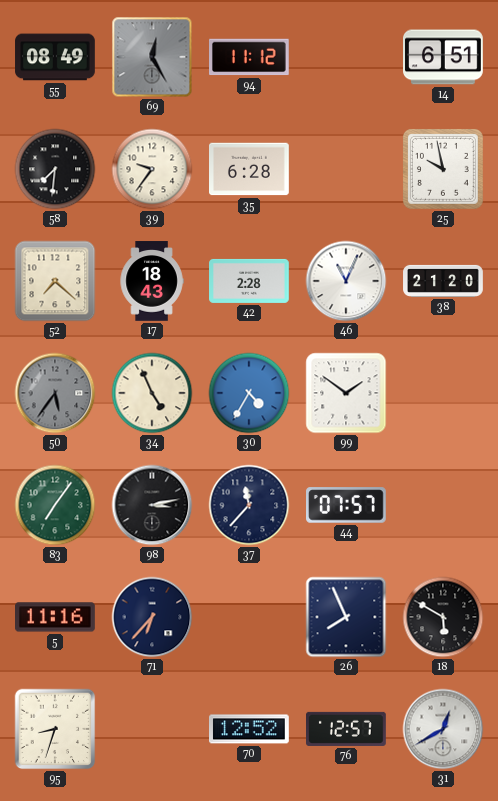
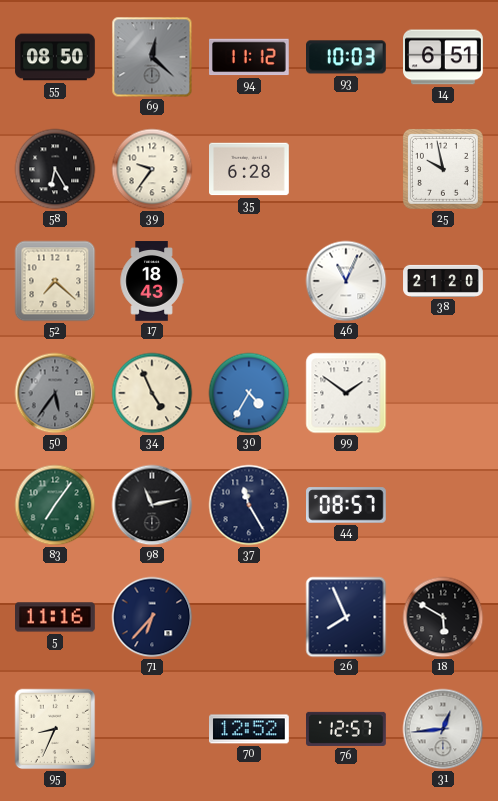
55: 08:49 -> 08:50 (55, 57)
69: 12:25 -> 12:22 (152, 57)
93: none -> 10:03 (347, 57)
58: 7:31 -> 6:25 (55, 169)
42: 2:28 -> none (250, 281)
98: 3:13 -> 11:13 (152, 505)
37: 11:37 -> 11:25 (249, 505)
44: 07:57 -> 08:57 (347, 505)
95: 8:33 -> 8:34 (55, 729)
31: 12:40 -> 12:44 (443, 729)
